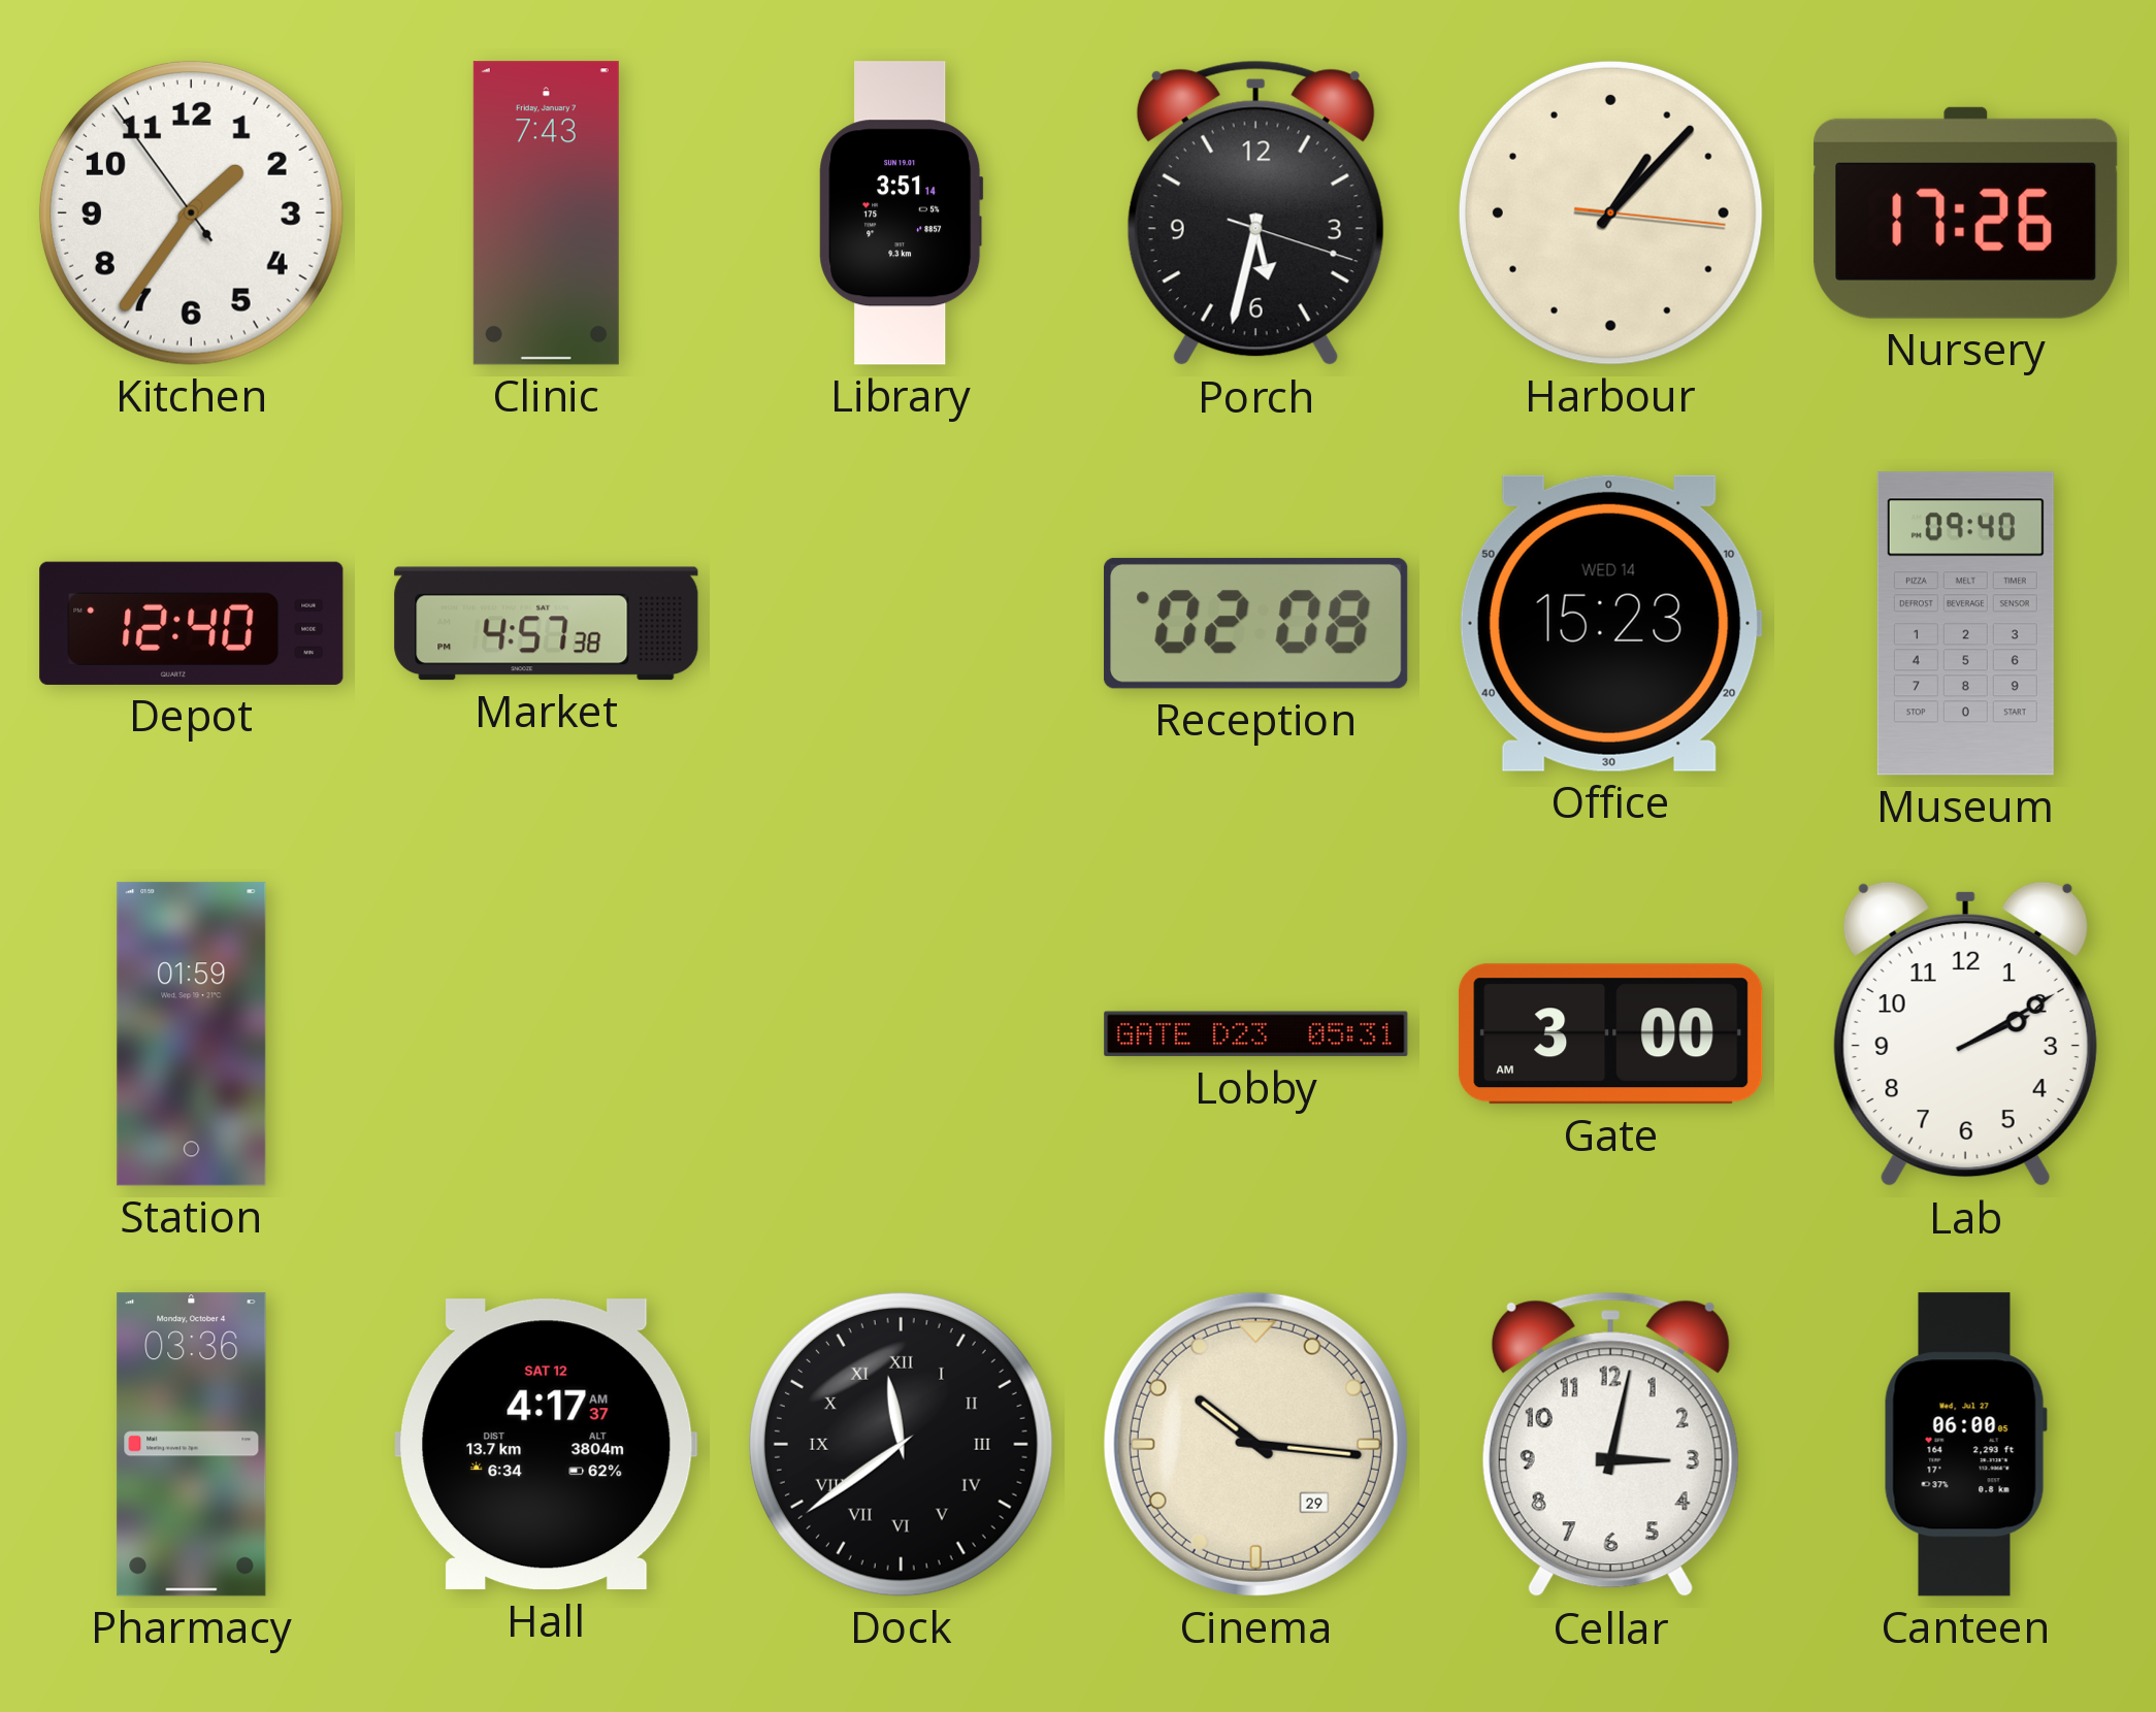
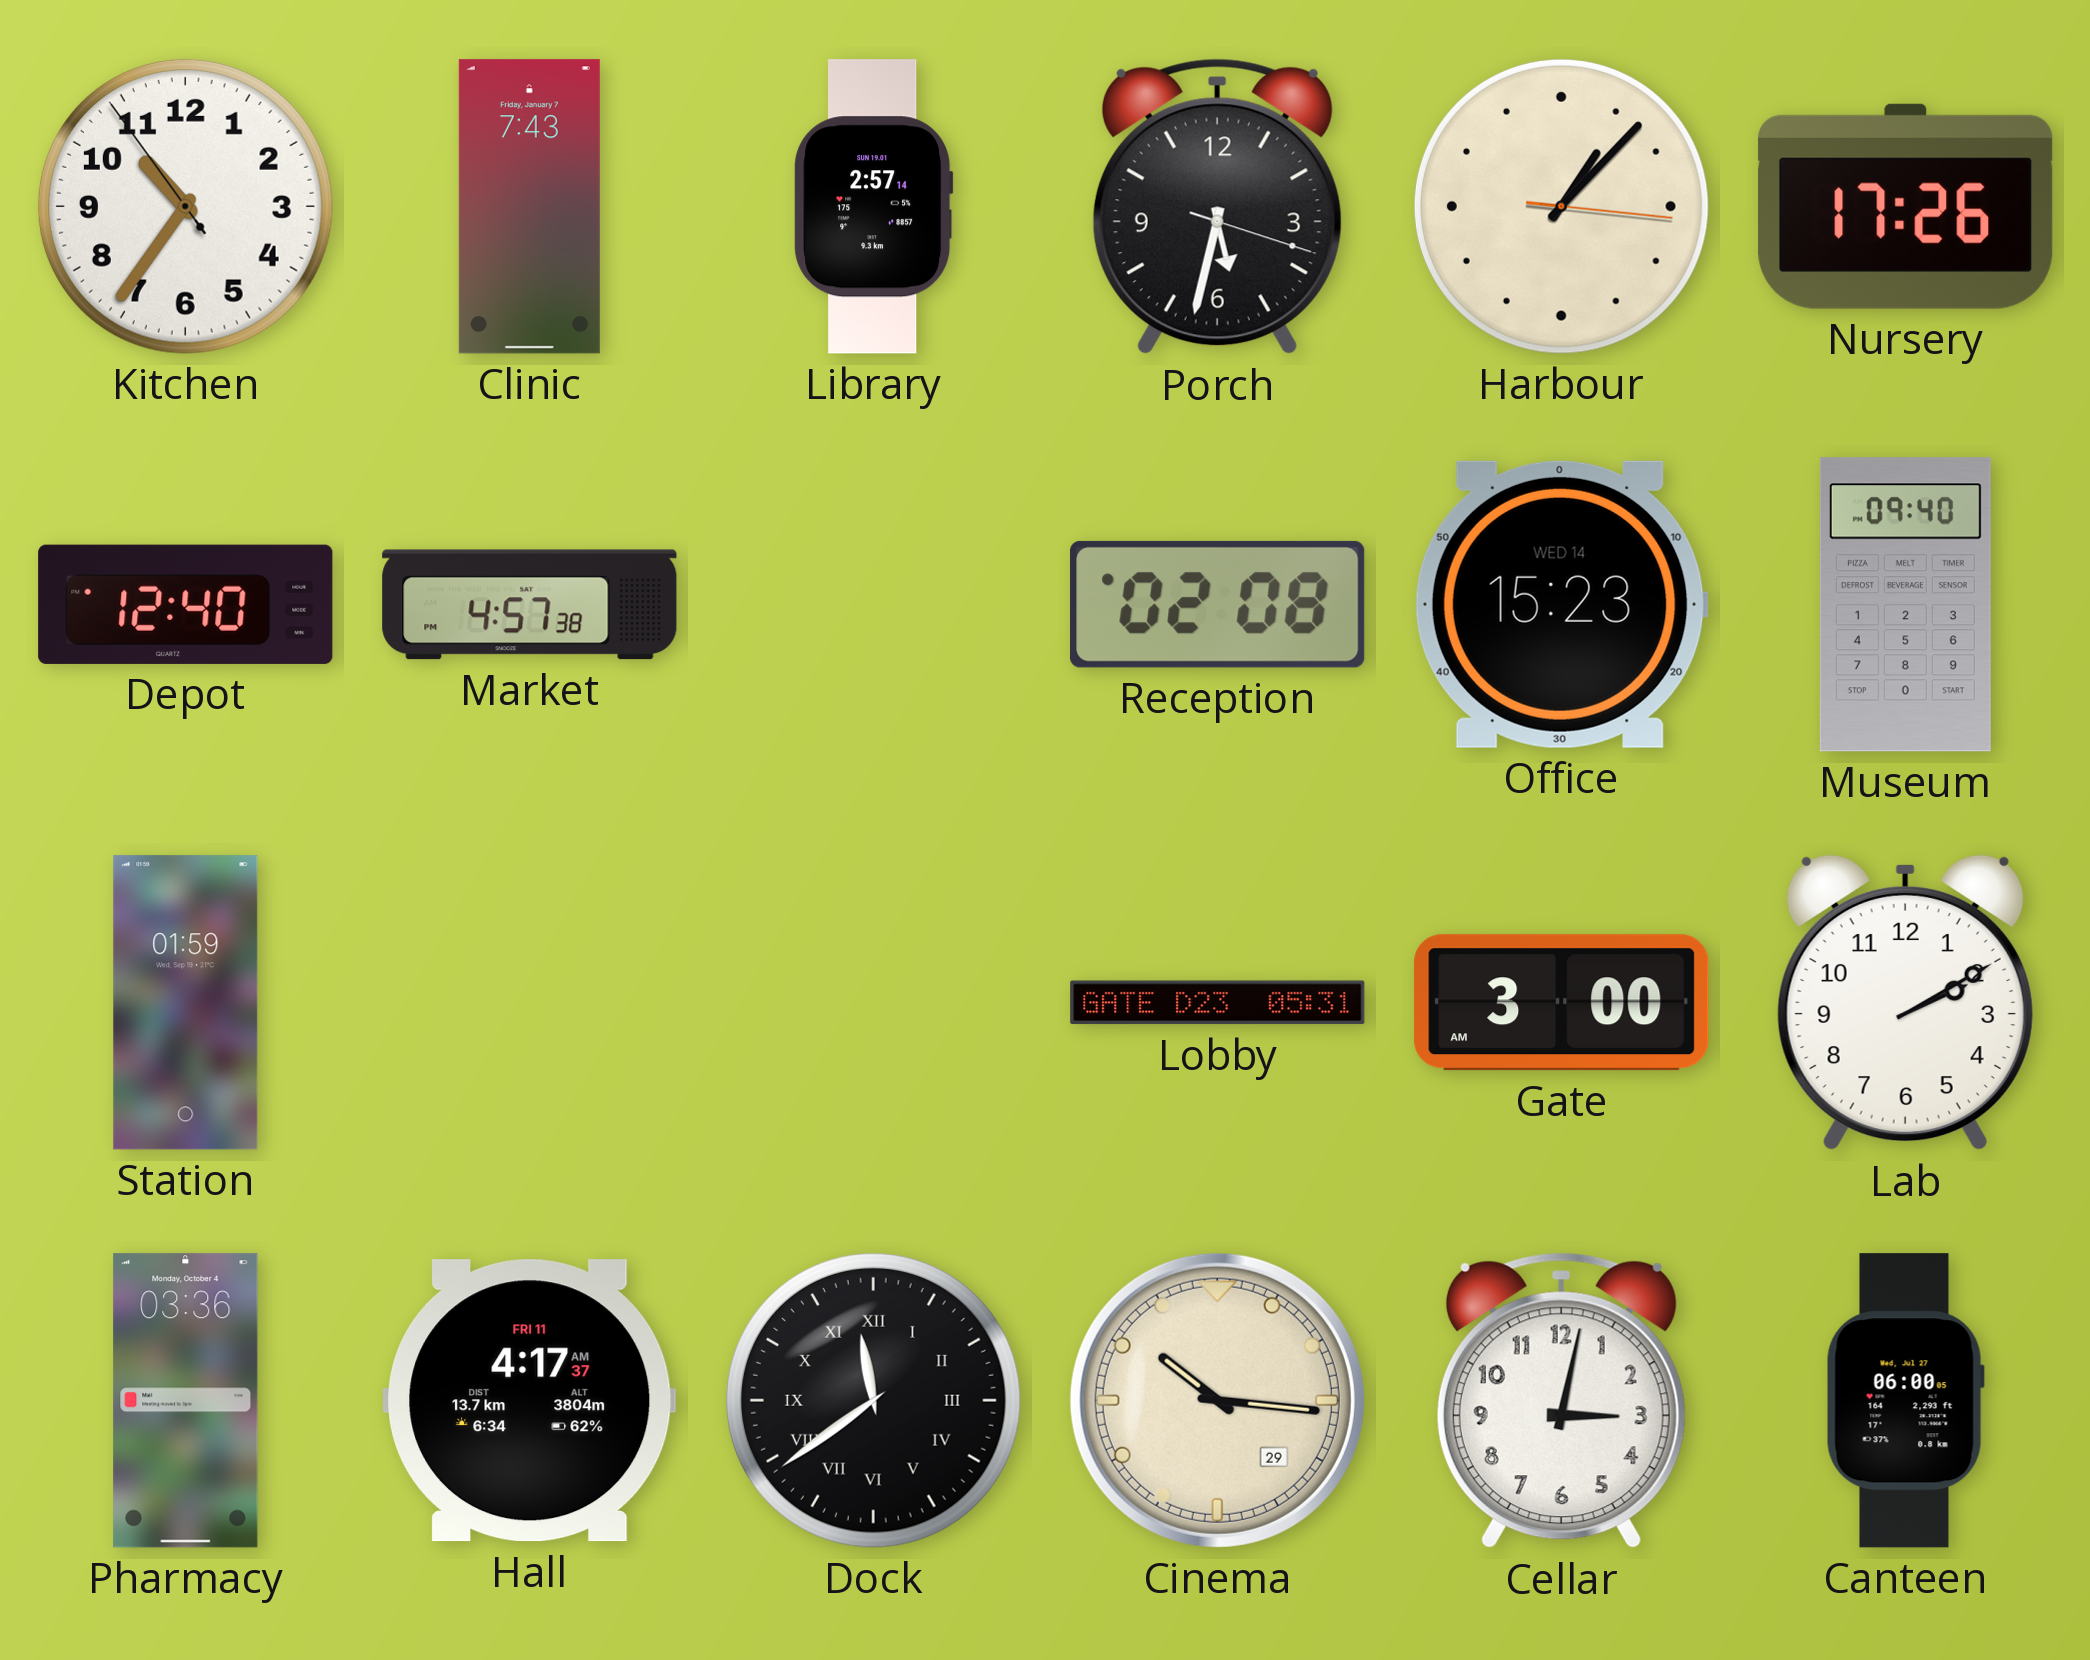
Kitchen: 1:35 -> 10:35 (185, 206)
Library: 3:51 -> 2:57 (874, 207)
Hall date: SAT 12 -> FRI 11 (530, 1401)
